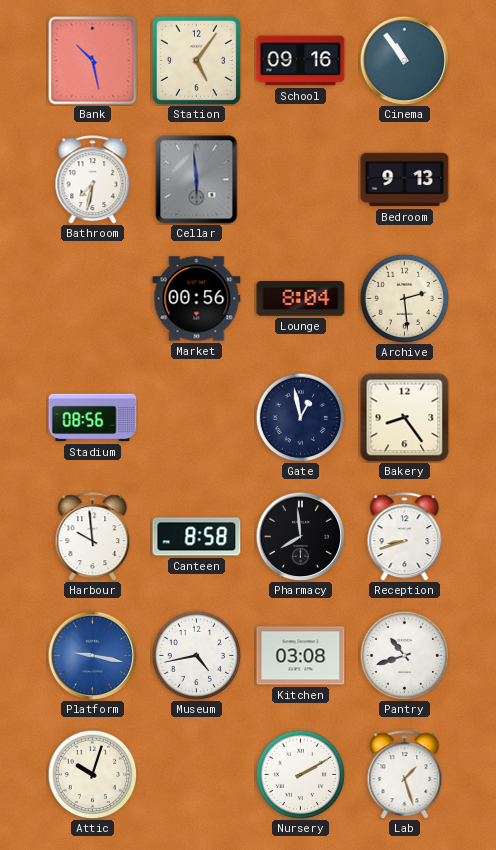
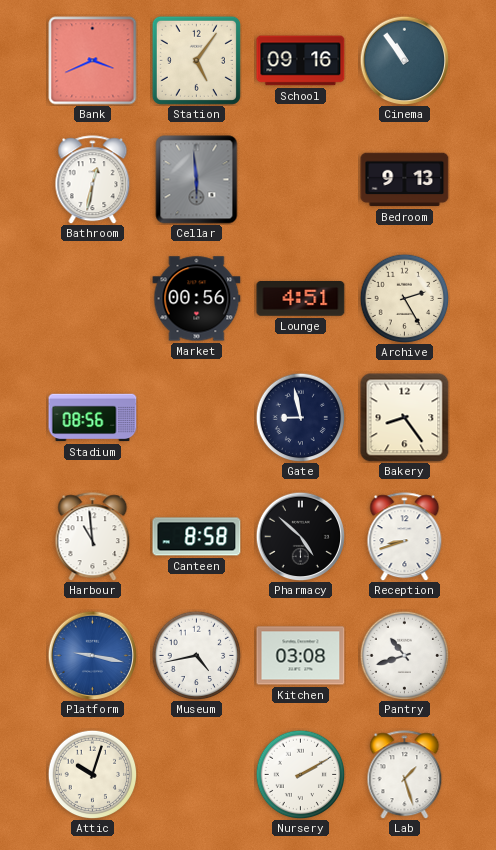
Bank: 10:28 -> 3:41 (93, 61)
Bathroom: 7:32 -> 12:32 (93, 180)
Lounge: 8:04 -> 4:51 (301, 299)
Archive: 2:29 -> 2:25 (404, 298)
Gate: 12:58 -> 8:58 (300, 417)
Harbour: 9:59 -> 10:59 (93, 537)
Pharmacy: 7:59 -> 4:52 (300, 536)
